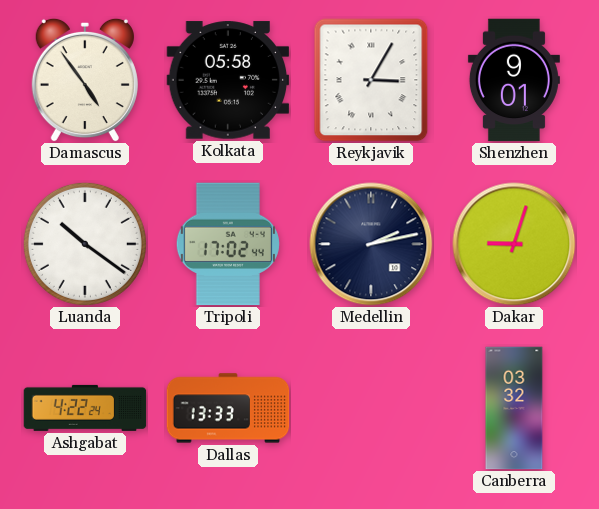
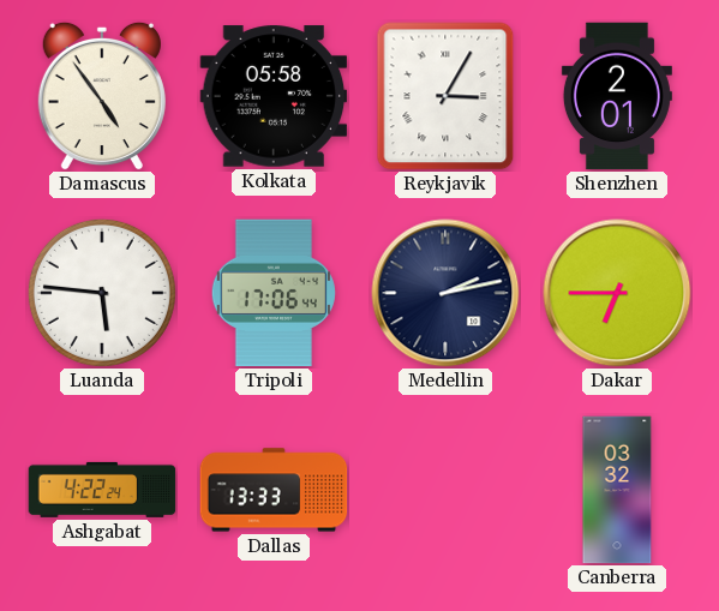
Shenzhen: 9:01 -> 2:01 (617, 96)
Luanda: 10:21 -> 5:46 (102, 293)
Tripoli: 17:02 -> 17:06 (274, 293)
Dakar: 9:03 -> 6:45 (617, 293)
